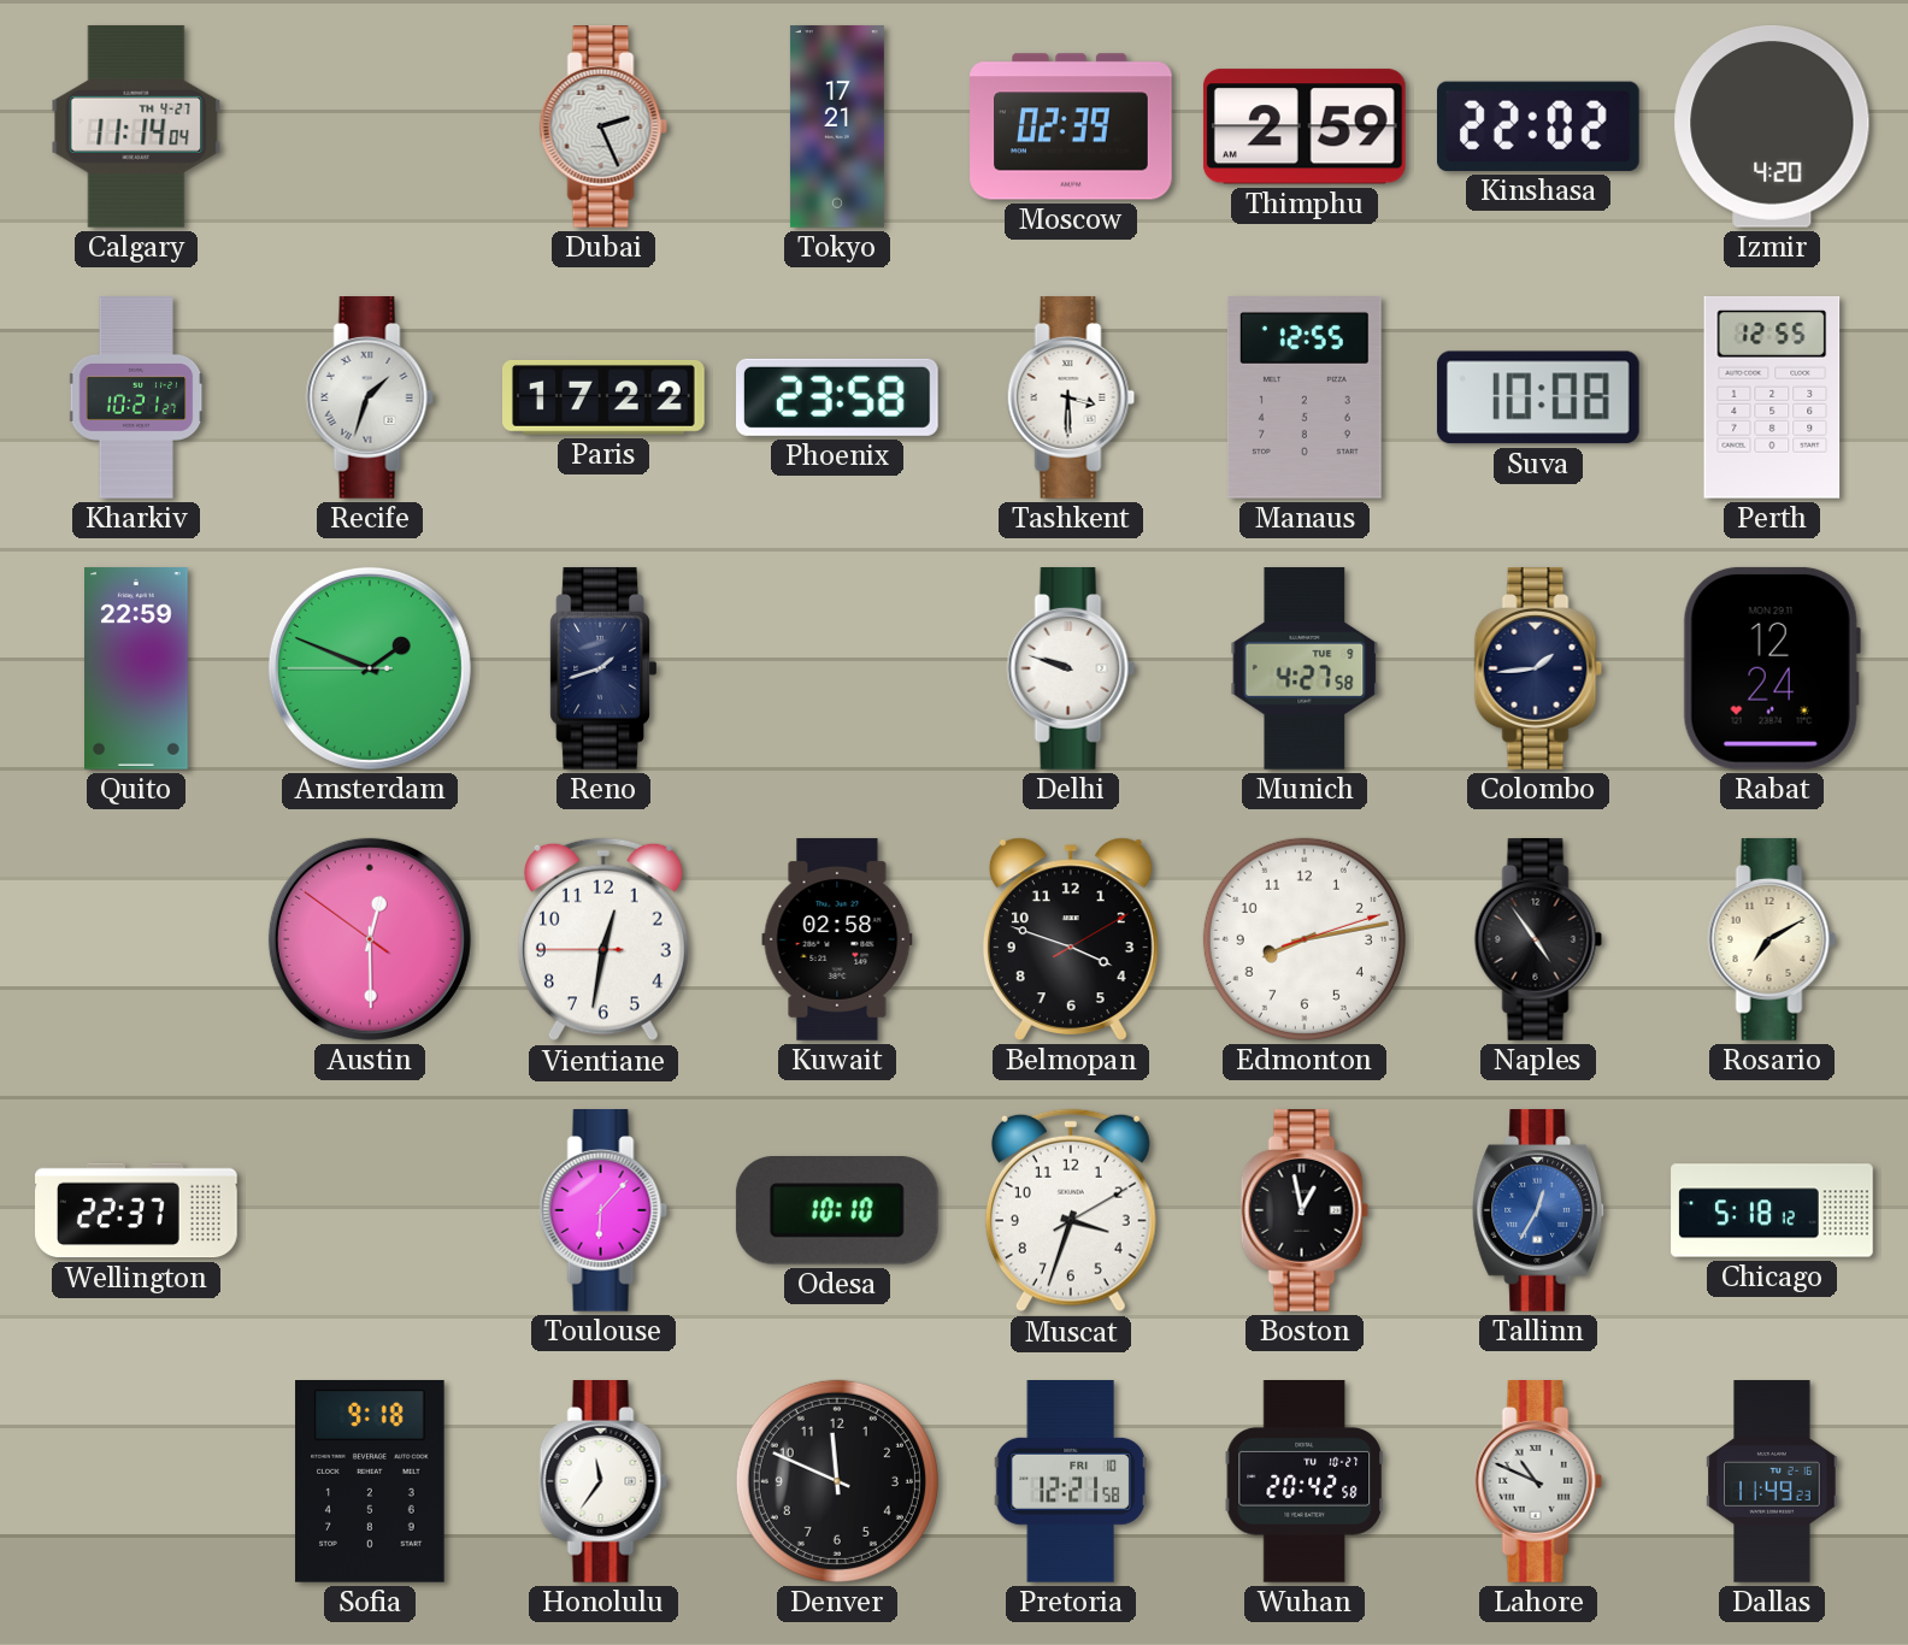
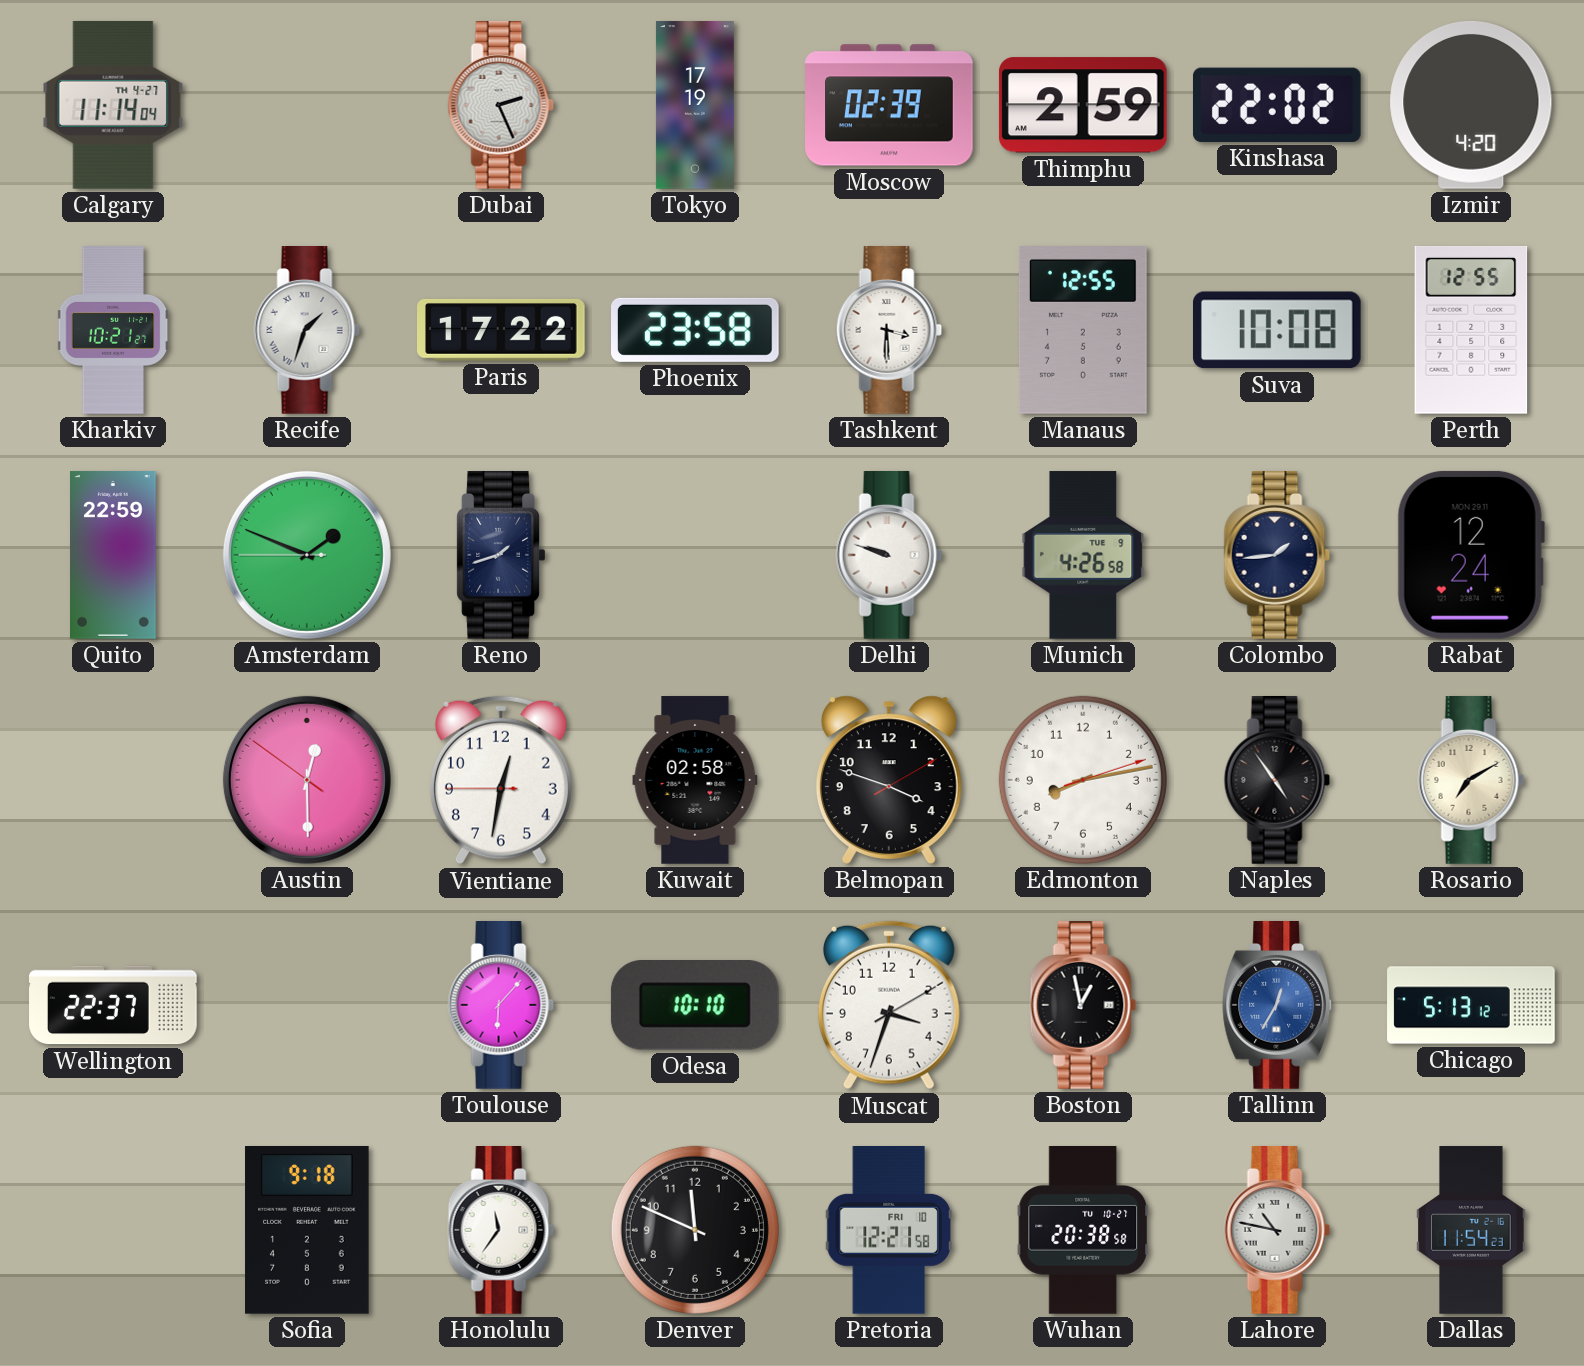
Tokyo: 17:21 -> 17:19 (695, 105)
Munich: 4:27 -> 4:26 (1083, 555)
Chicago: 5:18 -> 5:13 (1471, 1005)
Wuhan: 20:42 -> 20:38 (1083, 1231)
Lahore: 10:49 -> 10:47 (1277, 1231)
Dallas: 11:49 -> 11:54 (1471, 1230)
